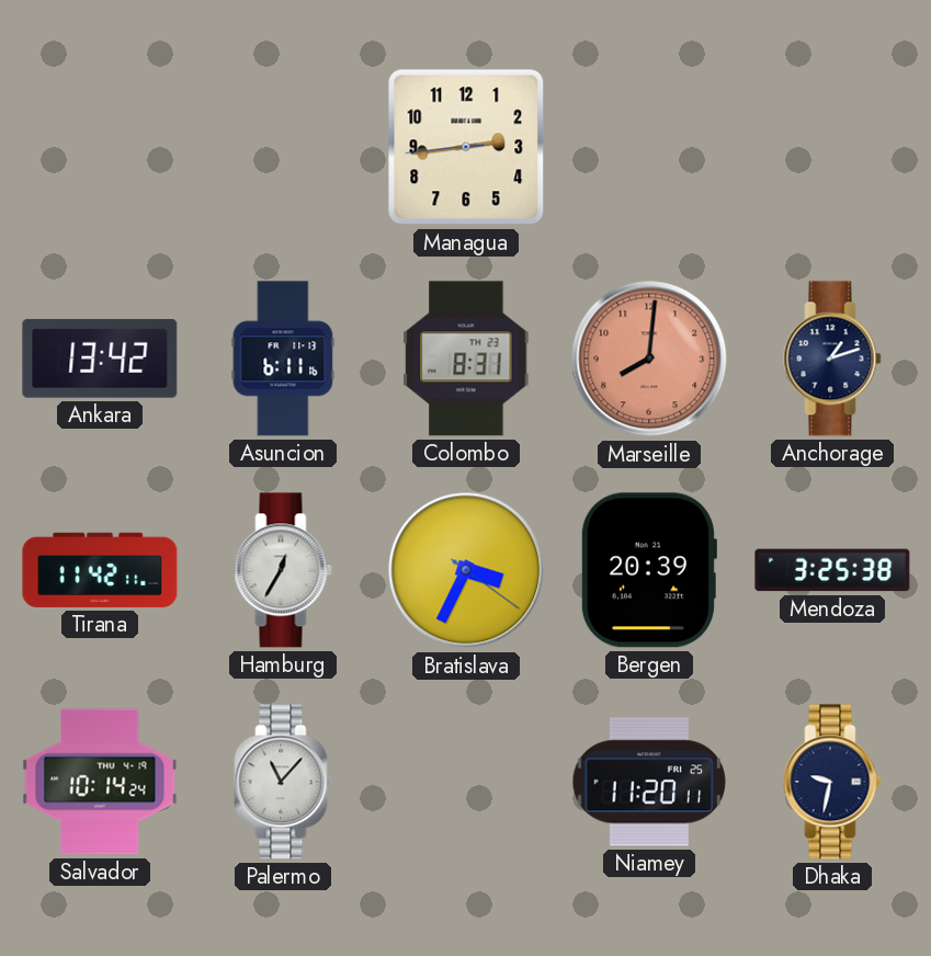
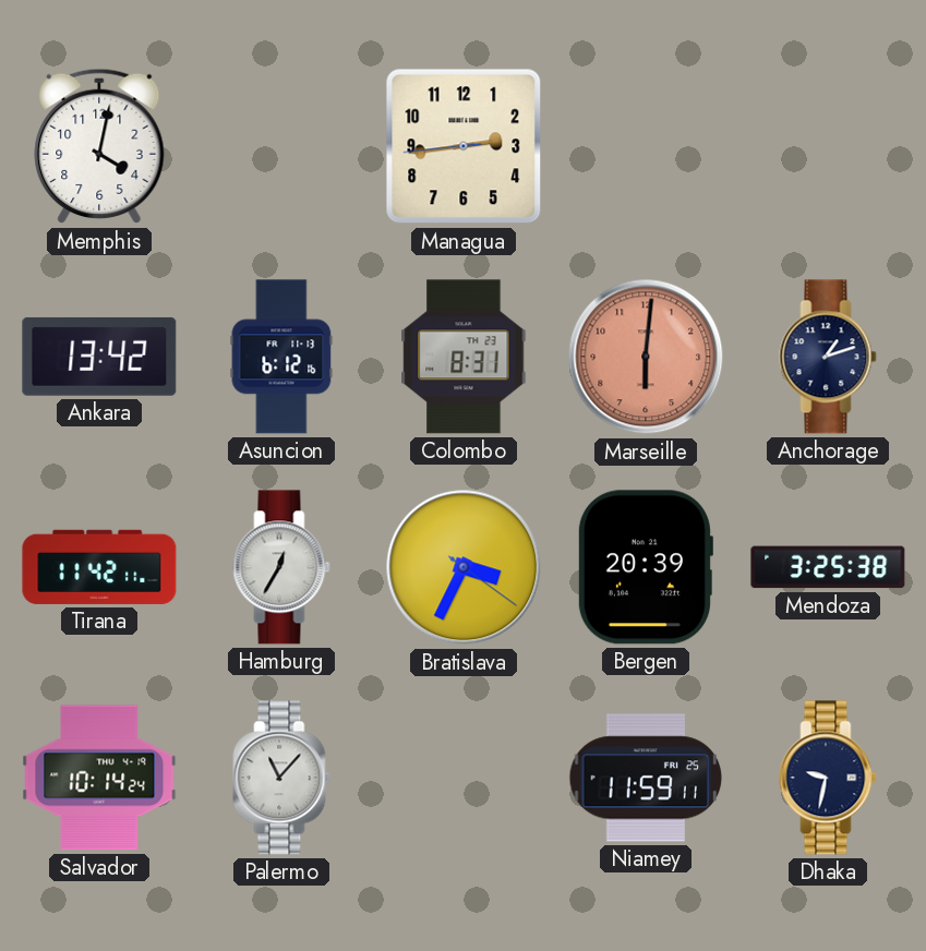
Memphis: none -> 4:02 (99, 146)
Asuncion: 6:11 -> 6:12 (281, 357)
Marseille: 8:01 -> 6:01 (646, 357)
Niamey: 11:20 -> 11:59 (646, 778)
